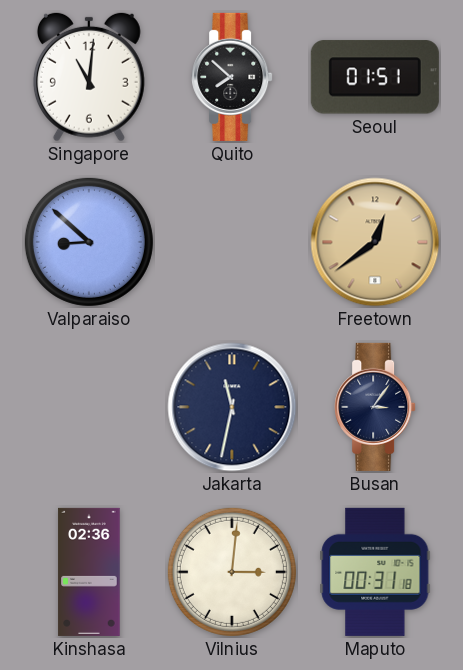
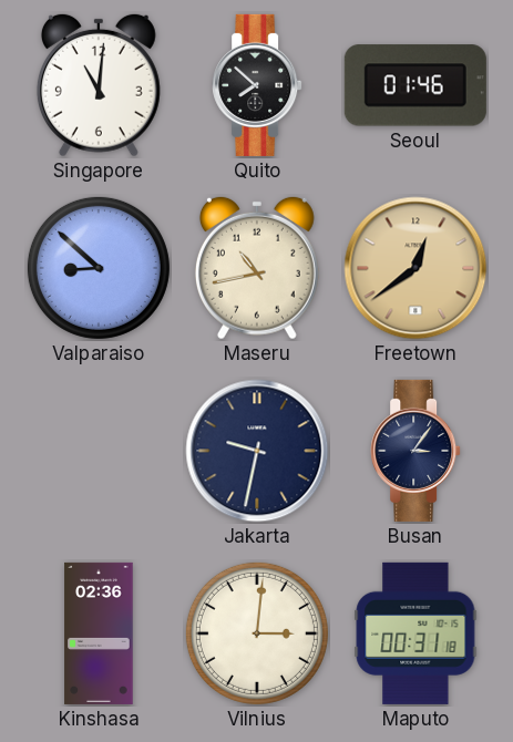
Seoul: 01:51 -> 01:46 (415, 85)
Maseru: none -> 10:43 (257, 268)
Jakarta: 11:32 -> 9:32 (257, 451)
